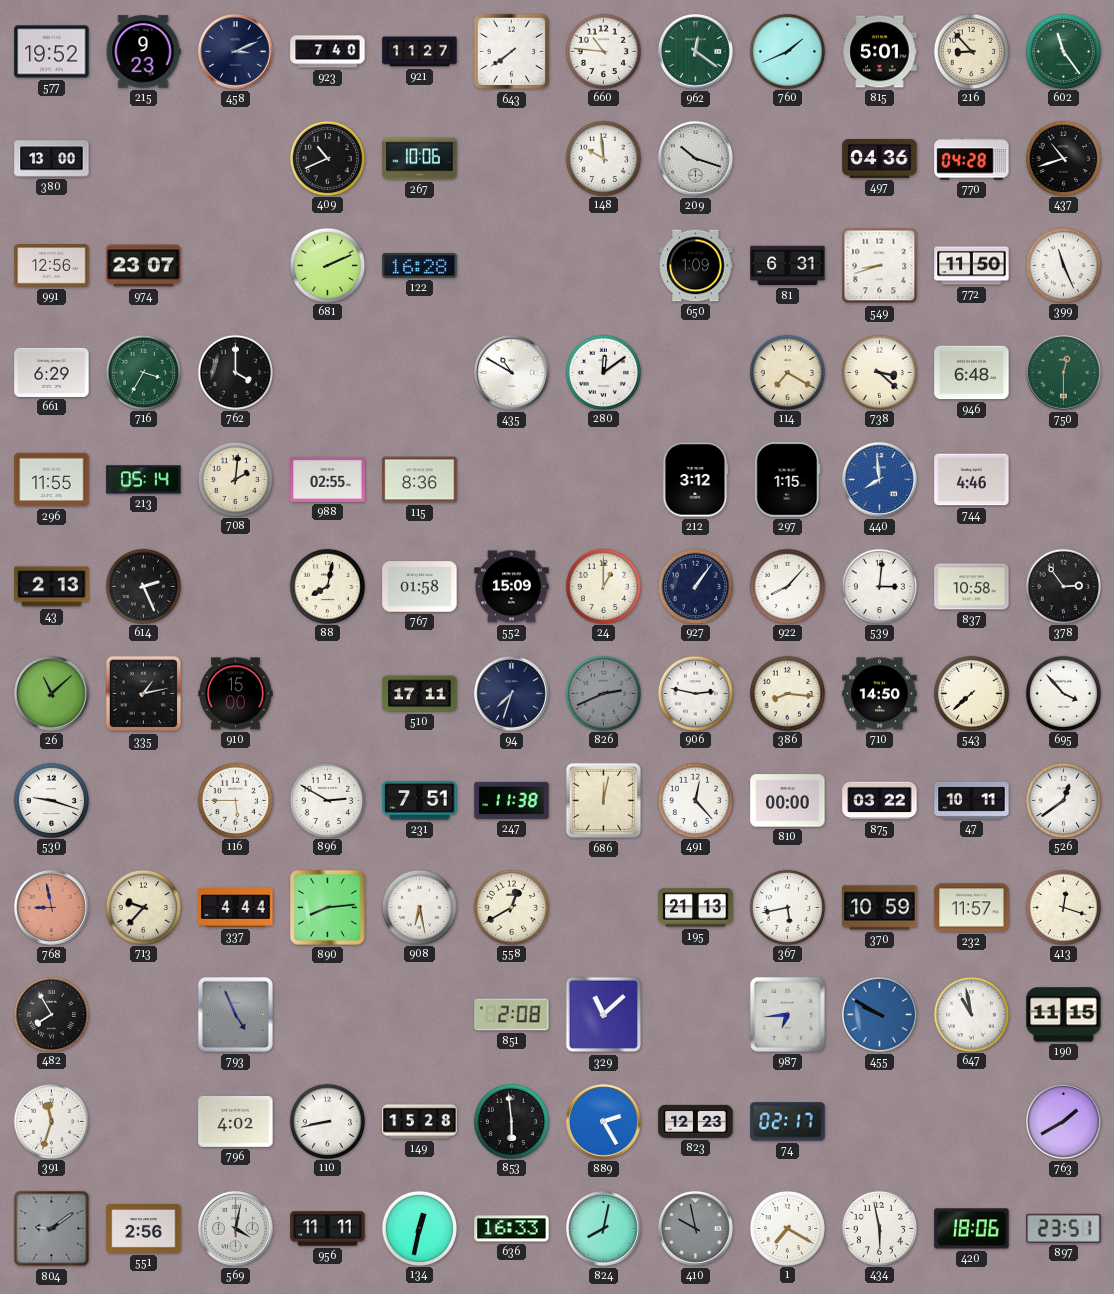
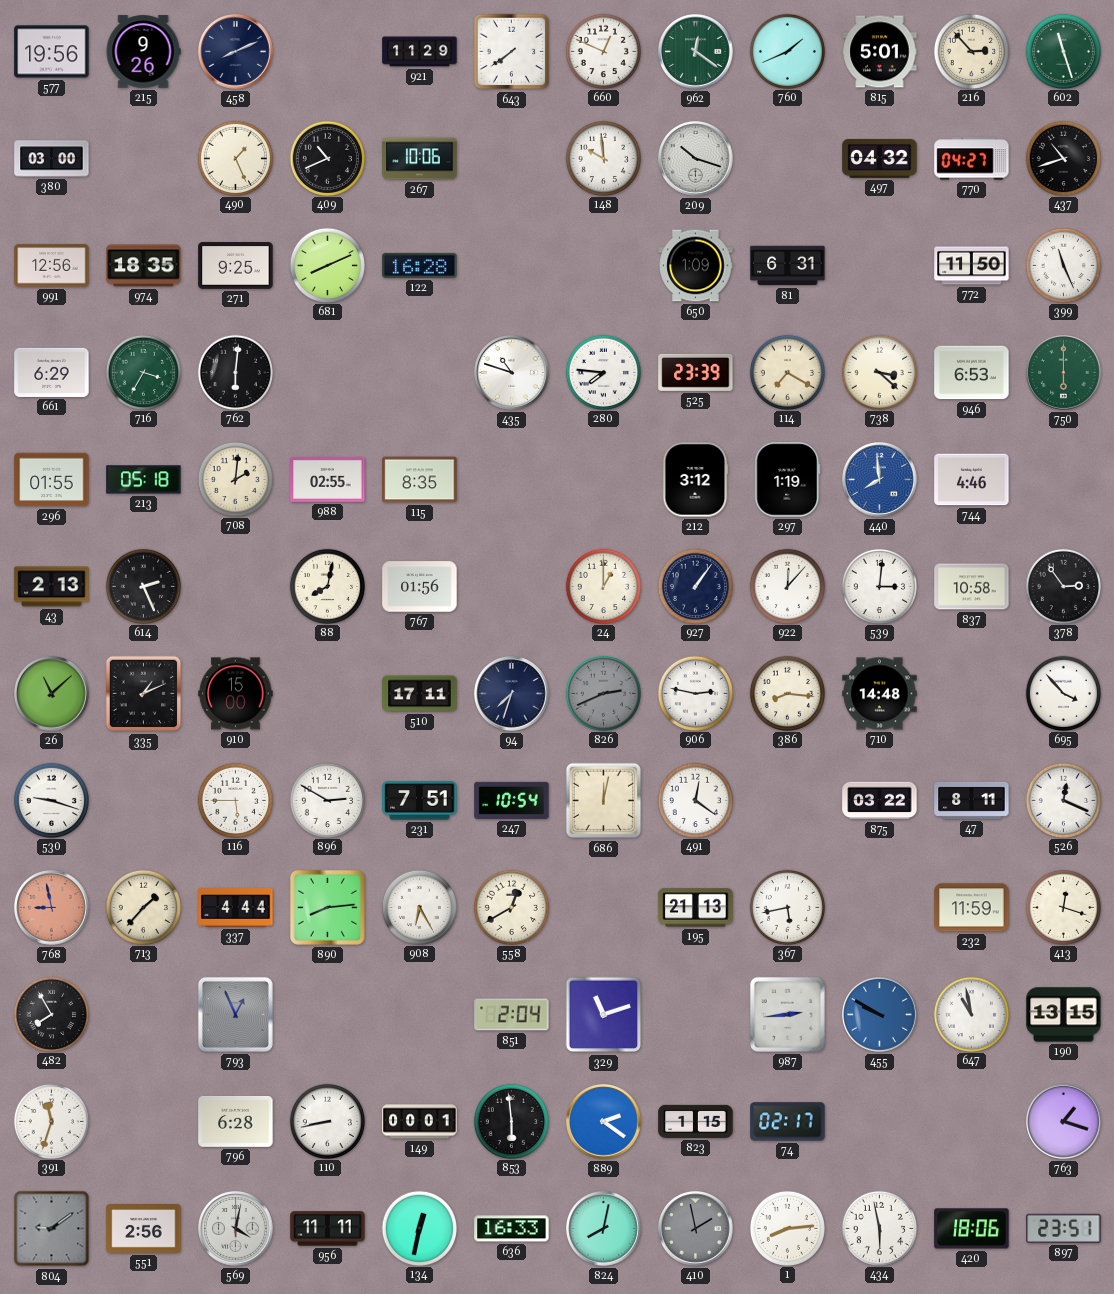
577: 19:52 -> 19:56 (52, 52)
215: 9:23 -> 9:26 (143, 52)
458: 3:11 -> 8:11 (236, 52)
923: 7:40 -> none (328, 52)
921: 11:27 -> 11:29 (420, 52)
660: 10:46 -> 12:49 (603, 51)
216: 8:53 -> 2:53 (971, 51)
602: 11:24 -> 11:27 (1063, 51)
380: 13:00 -> 03:00 (52, 159)
490: none -> 1:26 (235, 158)
497: 04:36 -> 04:32 (880, 158)
770: 04:28 -> 04:27 (972, 159)
974: 23:07 -> 18:35 (144, 266)
271: none -> 9:25 (236, 266)
681: 2:11 -> 8:11 (327, 265)
549: 8:42 -> none (880, 266)
762: 4:00 -> 6:01 (235, 372)
435: 10:50 -> 10:48 (512, 373)
280: 12:09 -> 7:46 (603, 372)
525: none -> 23:39 (696, 372)
946: 6:48 -> 6:53 (972, 373)
750: 12:30 -> 6:00 (1064, 373)
296: 11:55 -> 01:55 (52, 480)
213: 05:14 -> 05:18 (144, 480)
115: 8:36 -> 8:35 (420, 480)
297: 1:15 -> 1:19 (788, 480)
767: 01:58 -> 01:56 (420, 587)
552: 15:09 -> none (512, 587)
922: 8:07 -> 12:07 (787, 586)
335: 1:13 -> 1:11 (144, 694)
710: 14:50 -> 14:48 (880, 694)
543: 7:38 -> none (971, 693)
247: 11:38 -> 10:54 (512, 800)
491: 12:23 -> 12:21 (695, 800)
810: 00:00 -> none (788, 801)
47: 10:11 -> 8:11 (972, 800)
526: 12:39 -> 12:19 (1063, 800)
713: 9:37 -> 1:37 (143, 907)
908: 6:28 -> 6:25 (419, 907)
370: 10:59 -> none (880, 908)
232: 11:57 -> 11:59 (972, 908)
793: 4:56 -> 12:56 (235, 1014)
851: 2:08 -> 2:04 (512, 1015)
329: 11:08 -> 11:12 (604, 1015)
987: 6:44 -> 2:44 (787, 1014)
190: 11:15 -> 13:15 (1064, 1015)
796: 4:02 -> 6:28 (236, 1121)
149: 15:28 -> 00:01 (420, 1122)
889: 2:25 -> 2:21 (604, 1122)
823: 12:23 -> 1:15 (696, 1121)
763: 1:40 -> 1:18 (1064, 1122)
410: 9:58 -> 1:58 (696, 1229)
1: 7:20 -> 8:14 (787, 1228)
